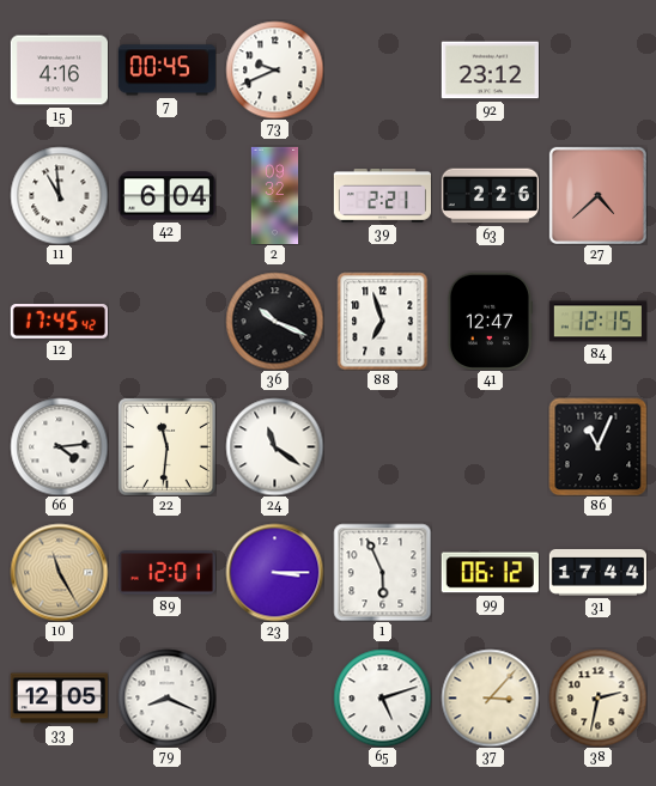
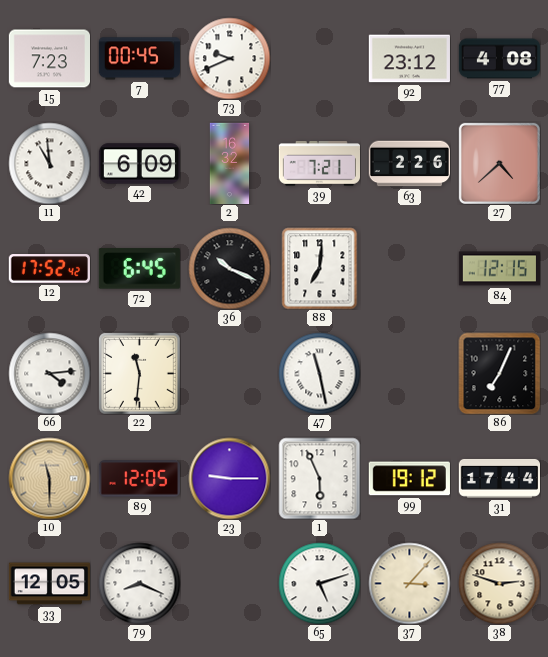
15: 4:16 -> 7:23 (49, 59)
77: none -> 4:08 (499, 59)
42: 6:04 -> 6:09 (139, 164)
2: 09:32 -> 16:32 (230, 163)
39: 2:21 -> 7:21 (319, 164)
12: 17:45 -> 17:52 (49, 269)
72: none -> 6:45 (139, 269)
88: 6:57 -> 7:01 (320, 268)
41: 12:47 -> none (490, 321)
24: 11:21 -> none (274, 446)
47: none -> 11:28 (319, 373)
86: 11:04 -> 7:04 (499, 373)
10: 11:25 -> 11:30 (49, 478)
89: 12:01 -> 12:05 (139, 479)
23: 3:15 -> 9:15 (229, 478)
99: 06:12 -> 19:12 (409, 479)
38: 2:32 -> 2:48 (499, 583)
